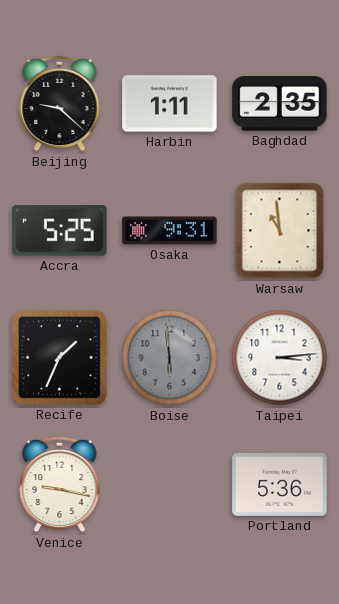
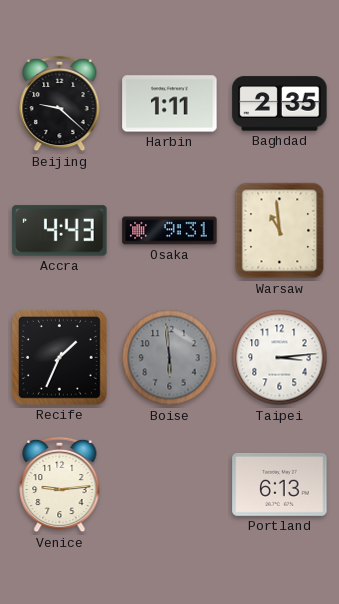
Accra: 5:25 -> 4:43 (60, 231)
Venice: 9:17 -> 9:14 (60, 485)
Portland: 5:36 -> 6:13 (280, 484)
